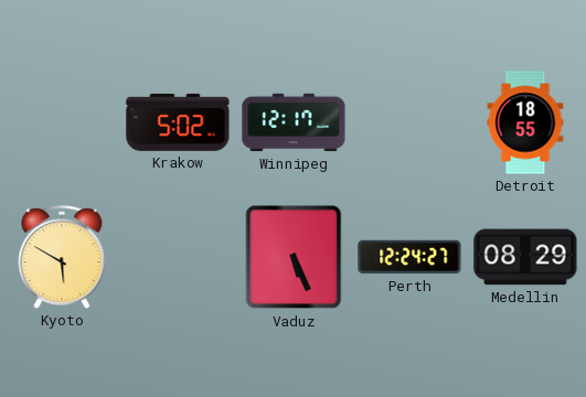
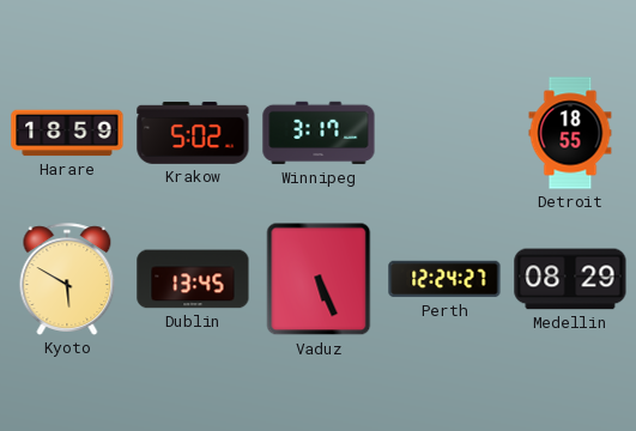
Harare: none -> 18:59 (67, 133)
Winnipeg: 12:17 -> 3:17 (319, 133)
Dublin: none -> 13:45 (193, 279)
